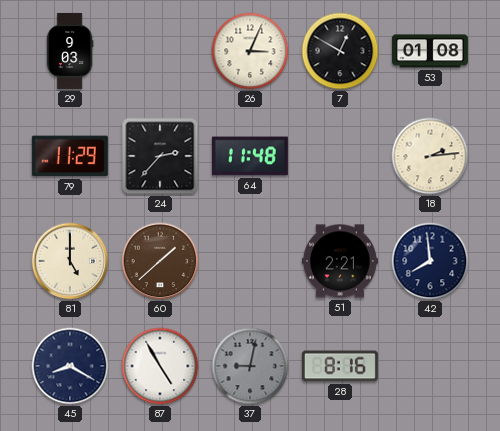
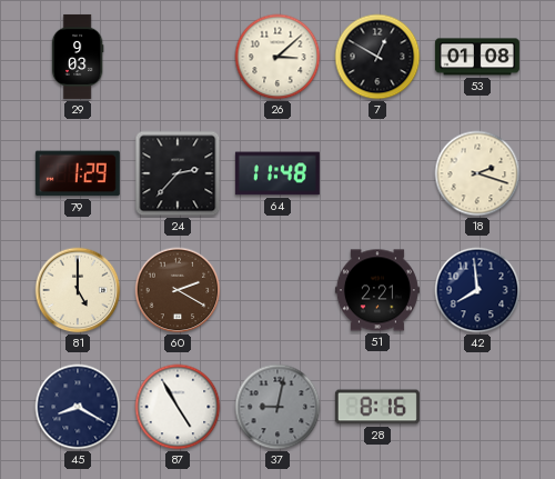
26: 3:04 -> 3:08 (277, 57)
79: 11:29 -> 1:29 (78, 173)
18: 2:14 -> 2:18 (477, 173)
60: 1:38 -> 2:20 (178, 290)
